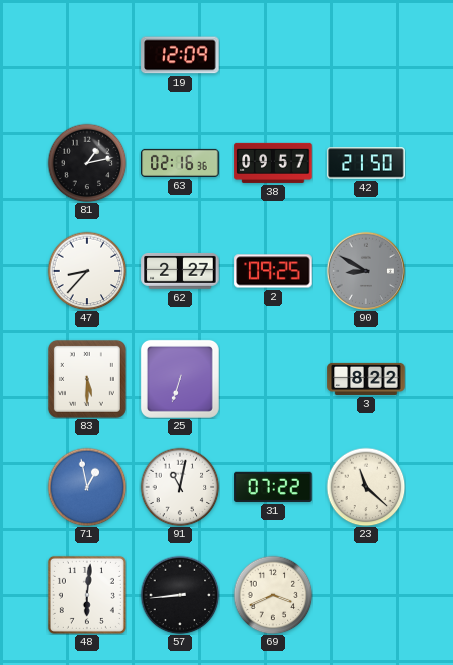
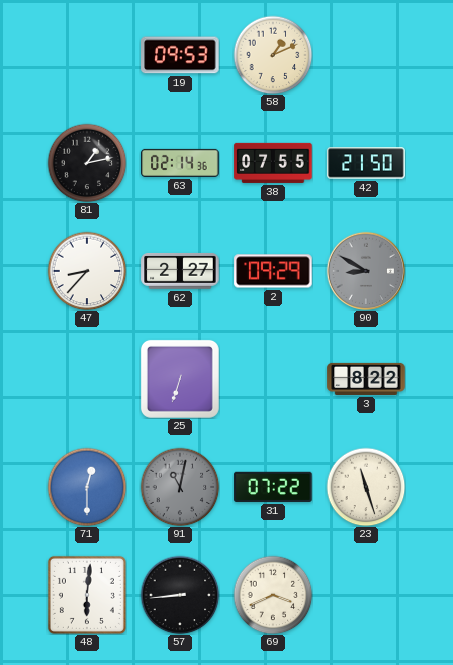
19: 12:09 -> 09:53 (180, 55)
58: none -> 1:11 (273, 55)
63: 02:16 -> 02:14 (180, 163)
38: 09:57 -> 07:55 (273, 163)
2: 09:25 -> 09:29 (273, 271)
83: 5:30 -> none (87, 379)
71: 12:58 -> 12:30 (87, 487)
91 dial: white -> grey (180, 487)
23: 11:22 -> 11:27 (366, 487)
